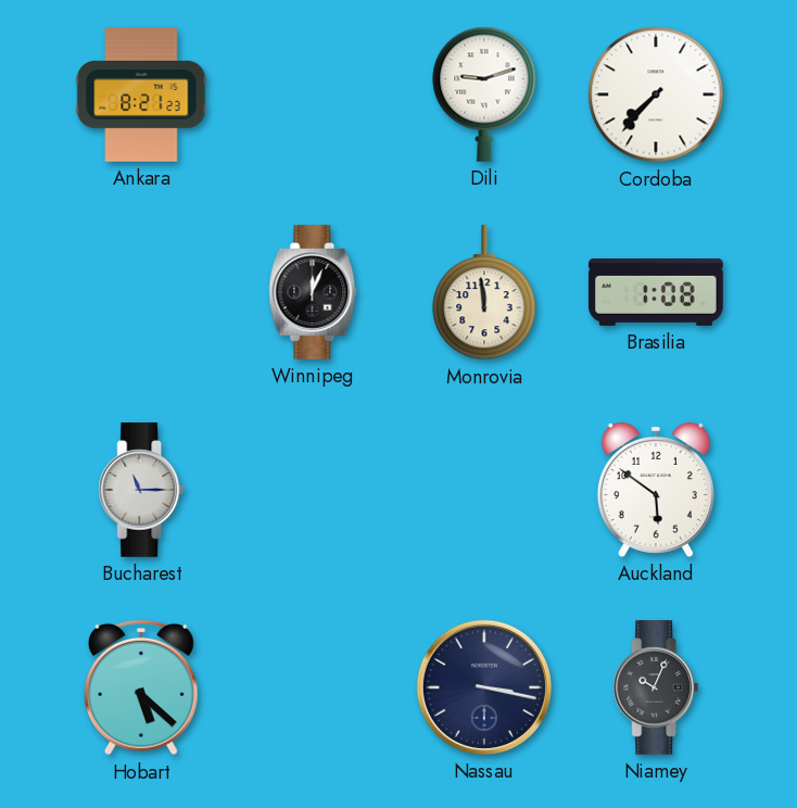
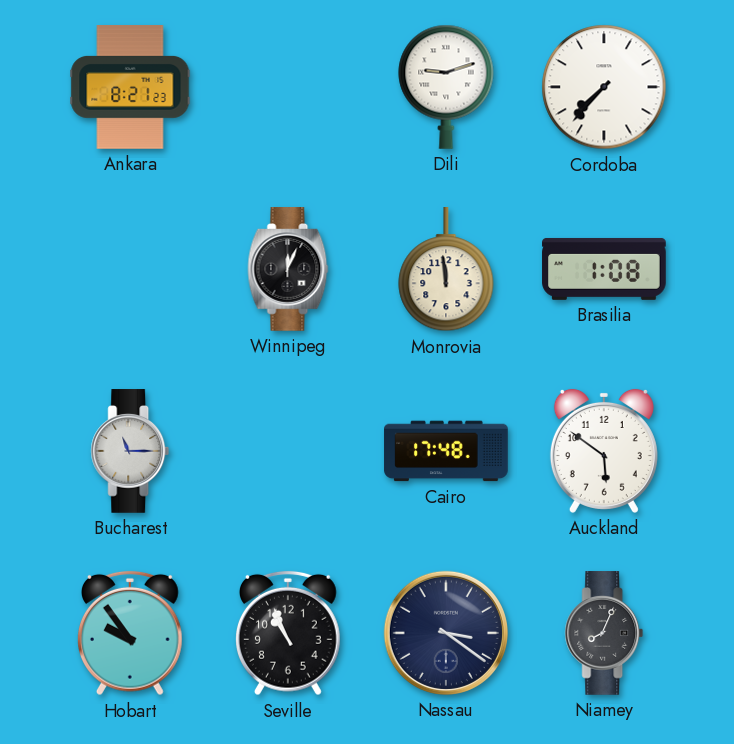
Cairo: none -> 17:48 (446, 451)
Hobart: 5:22 -> 9:54 (131, 633)
Seville: none -> 10:56 (289, 633)
Nassau: 3:17 -> 3:21 (446, 633)
Niamey: 10:04 -> 8:04 (604, 633)
